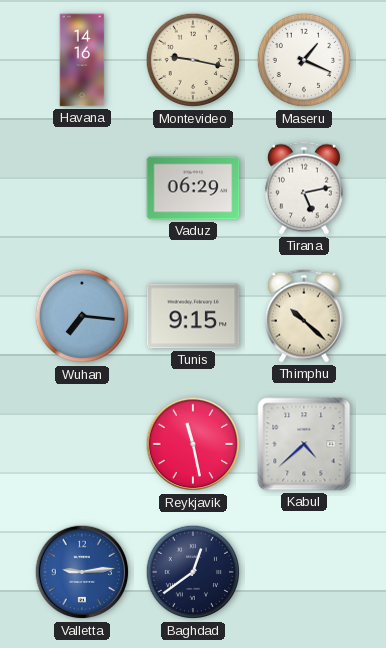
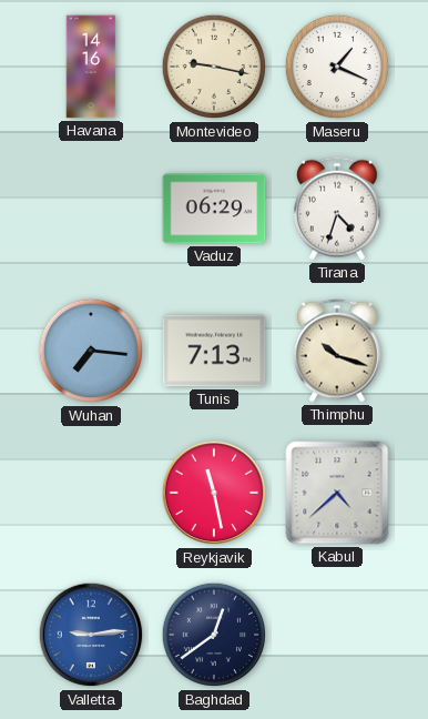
Tirana: 5:13 -> 4:33 (337, 209)
Tunis: 9:15 -> 7:13 (214, 351)
Thimphu: 10:22 -> 10:18 (337, 351)
